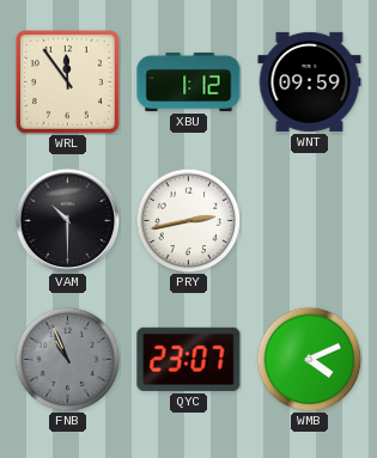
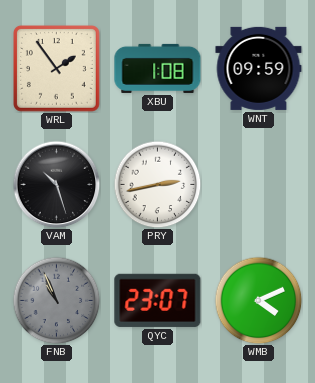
WRL: 11:54 -> 1:54 (56, 68)
XBU: 1:12 -> 1:08 (158, 68)
VAM: 10:30 -> 10:27 (56, 184)
